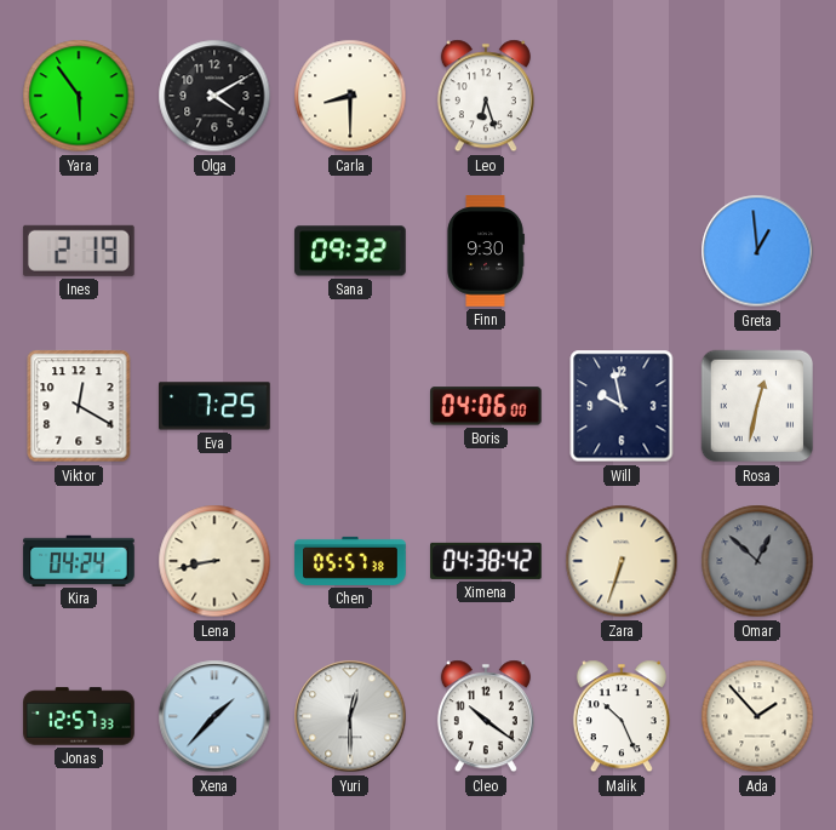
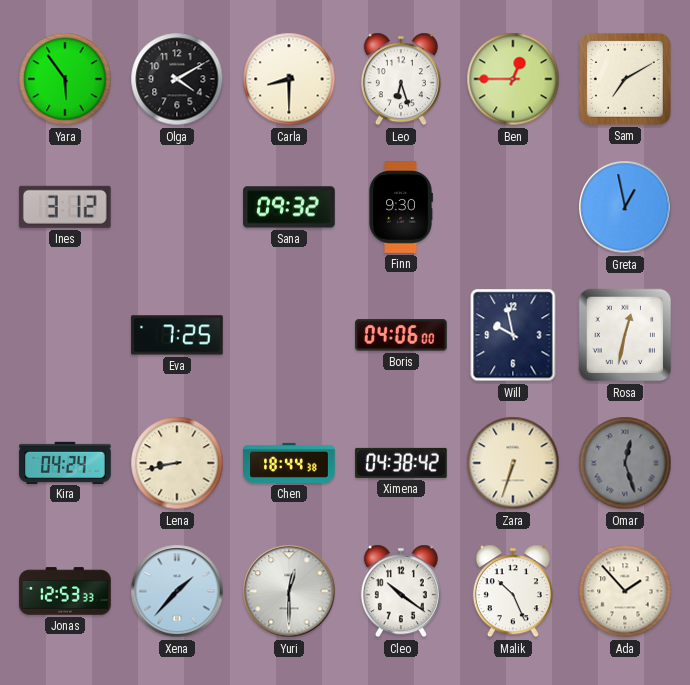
Ben: none -> 12:45 (513, 79)
Sam: none -> 7:10 (625, 79)
Ines: 2:19 -> 3:12 (65, 207)
Greta: 12:59 -> 12:58 (625, 207)
Viktor: 12:20 -> none (79, 406)
Chen: 05:57 -> 18:44 (289, 463)
Omar: 12:52 -> 12:27 (625, 463)
Jonas: 12:57 -> 12:53 (65, 591)
